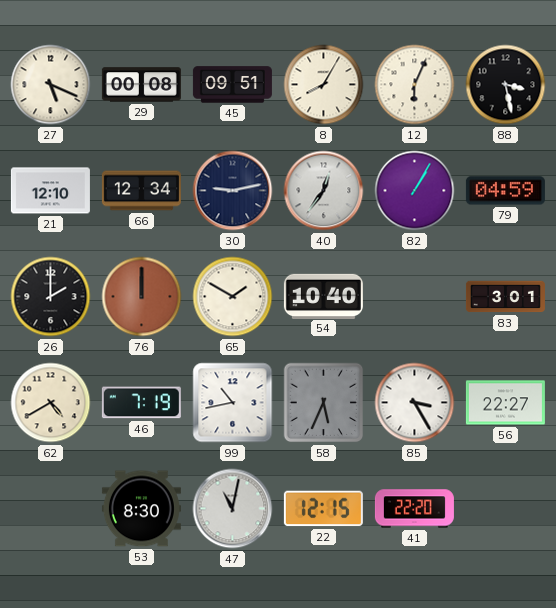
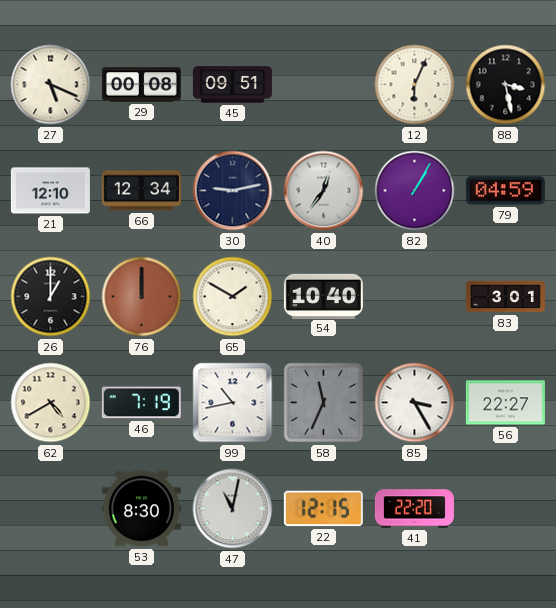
8: 8:05 -> none (324, 85)
26: 2:00 -> 1:00 (51, 297)
58: 5:34 -> 11:34 (324, 403)
